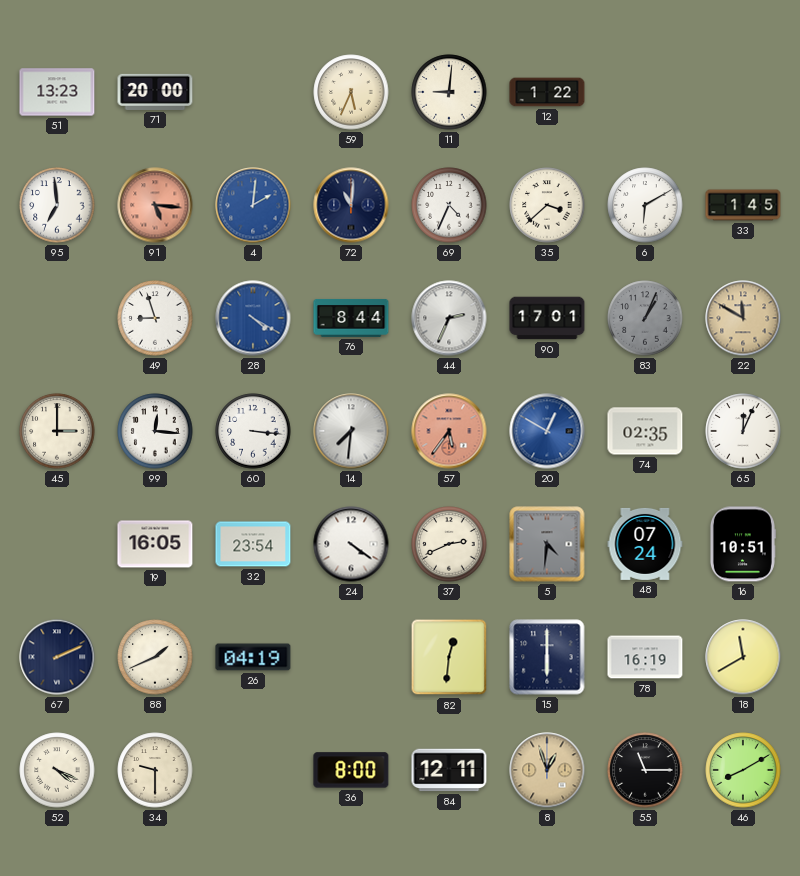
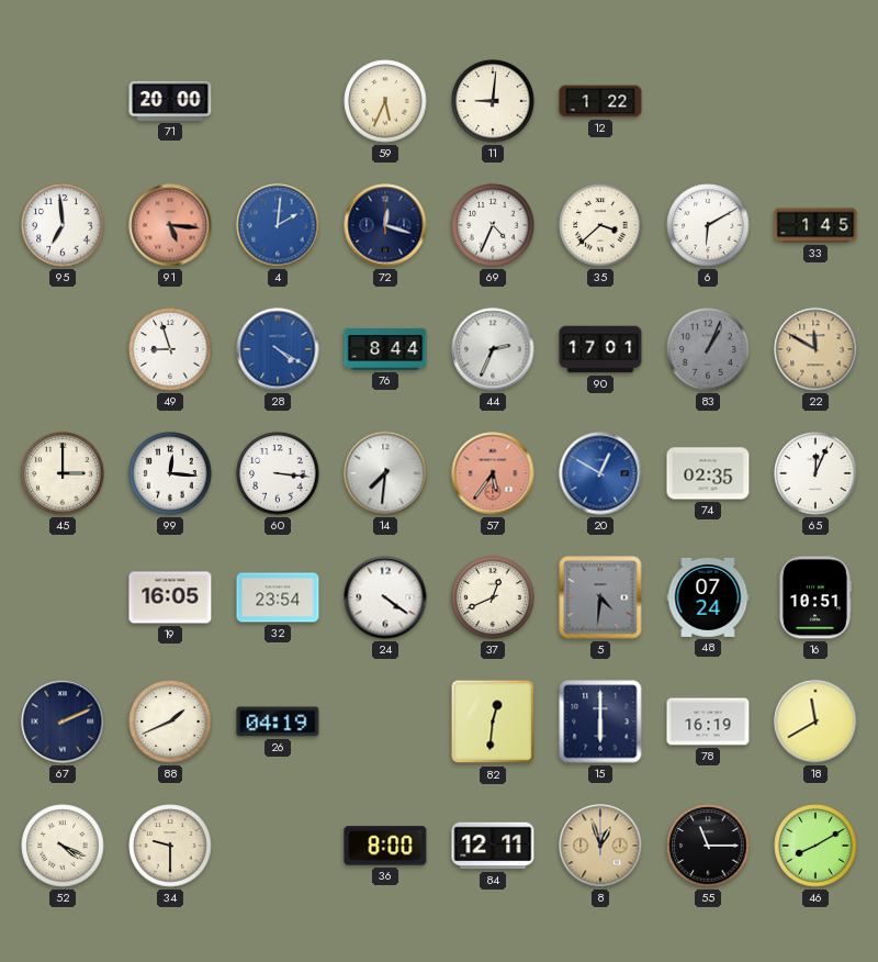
51: 13:23 -> none (57, 92)
72: 11:01 -> 12:18 (385, 225)
37: 2:41 -> 12:41 (493, 597)
